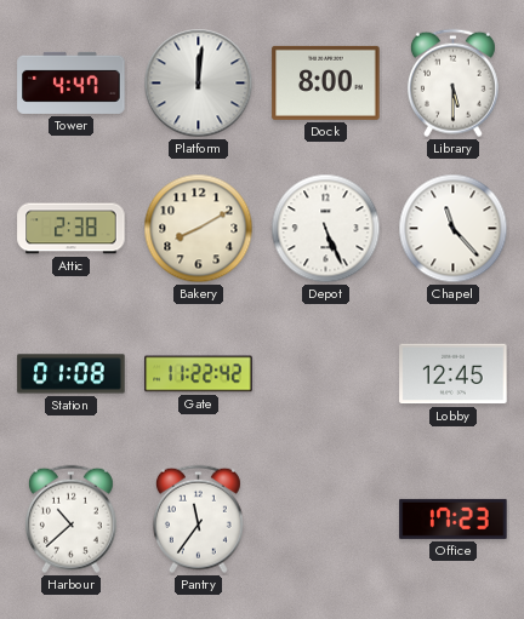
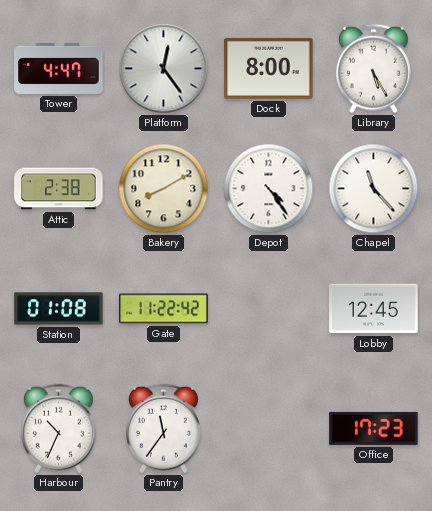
Platform: 12:01 -> 12:24 (164, 69)
Library: 5:30 -> 5:25 (373, 69)
Depot: 5:26 -> 4:24 (269, 189)
Harbour: 10:38 -> 10:34 (58, 429)
